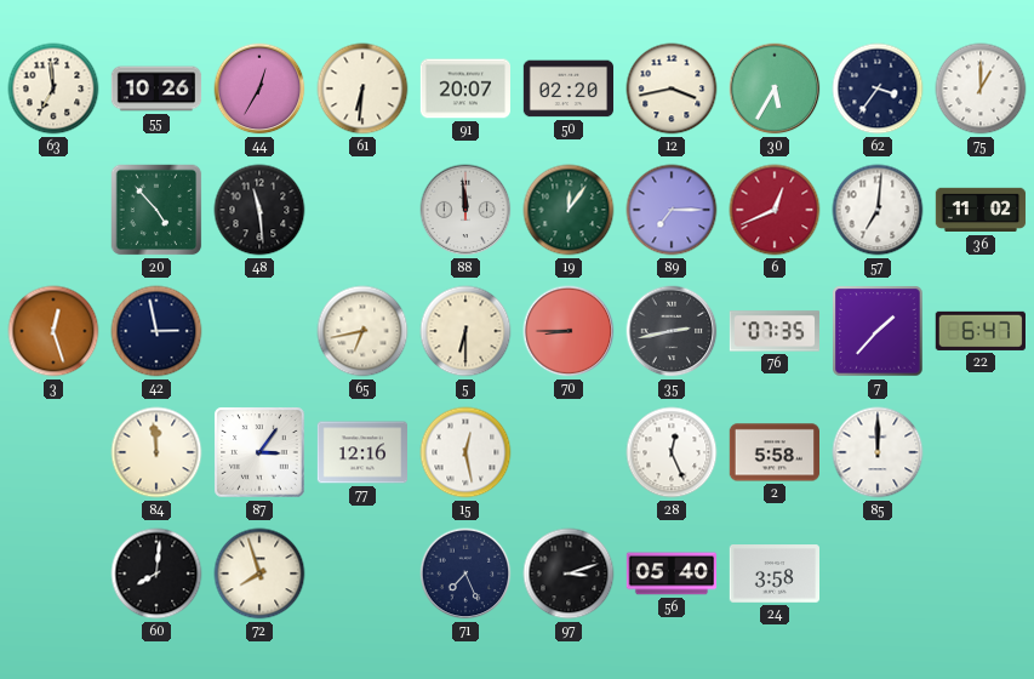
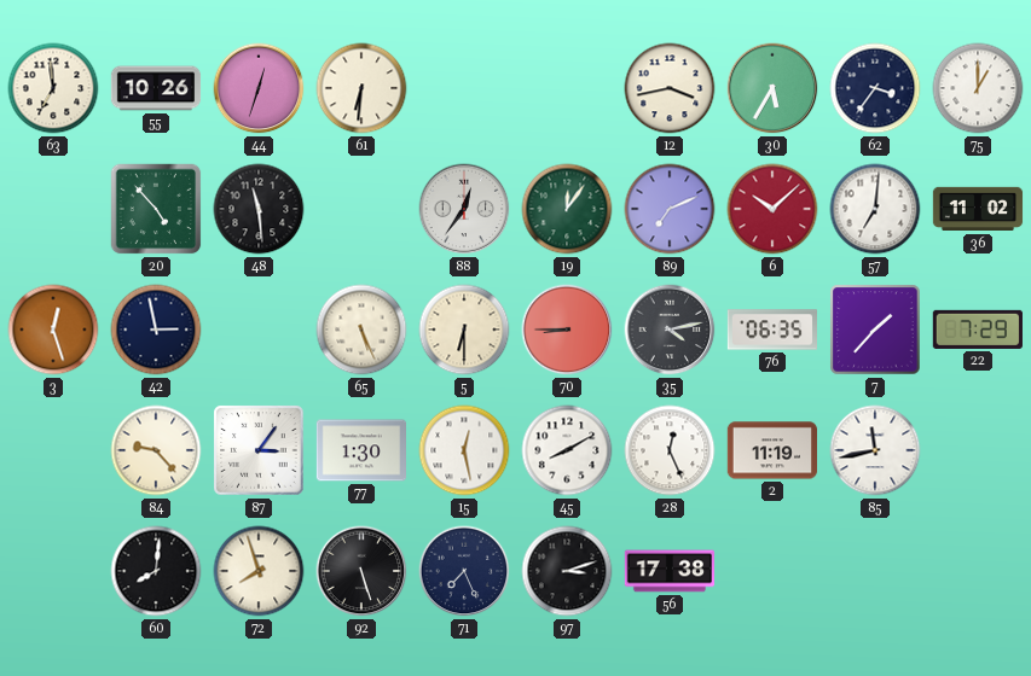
44: 12:35 -> 12:33 (259, 88)
91: 20:07 -> none (464, 89)
50: 02:20 -> none (567, 89)
88: 11:59 -> 12:36 (464, 209)
89: 7:15 -> 7:11 (670, 209)
6: 12:41 -> 10:08 (772, 209)
65: 6:43 -> 5:26 (361, 330)
35: 2:43 -> 4:13 (670, 330)
76: 07:35 -> 06:35 (771, 330)
22: 6:47 -> 7:29 (978, 330)
84: 11:59 -> 9:23 (156, 450)
77: 12:16 -> 1:30 (360, 450)
45: none -> 8:10 (567, 450)
2: 5:58 -> 11:19 (771, 450)
85: 12:00 -> 11:43 (875, 450)
92: none -> 5:27 (361, 571)
56: 05:40 -> 17:38 (668, 571)
24: 3:58 -> none (773, 574)
